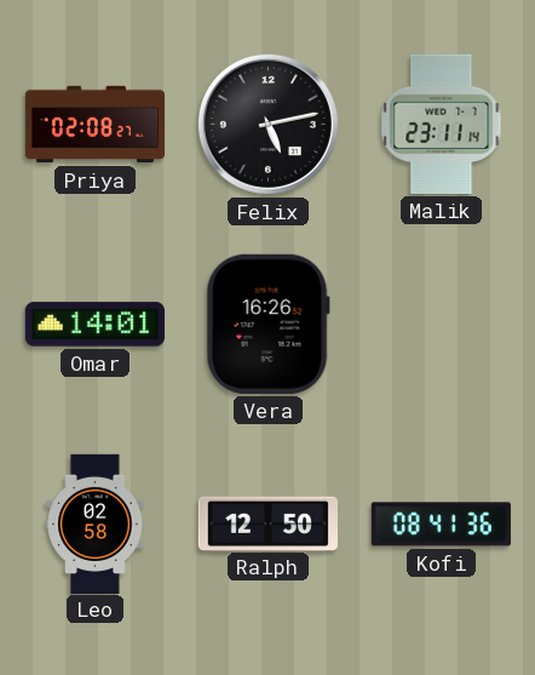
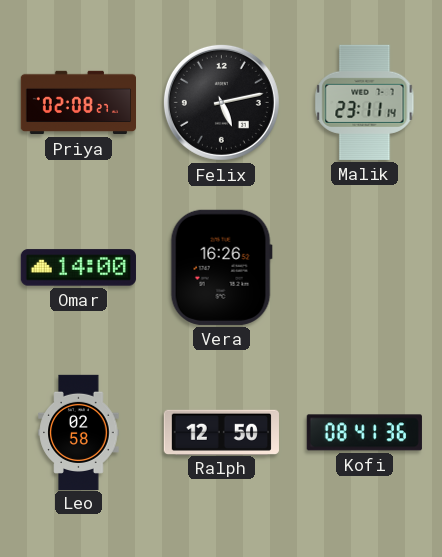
Omar: 14:01 -> 14:00 (78, 268)
